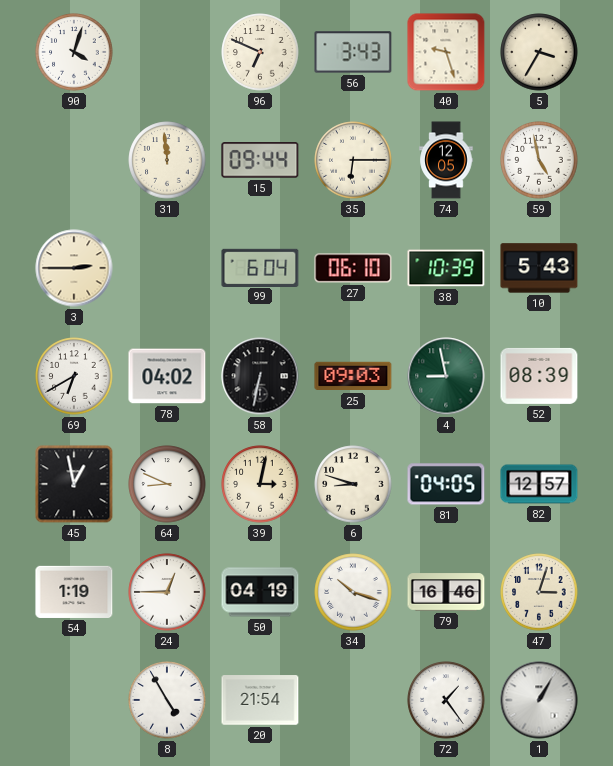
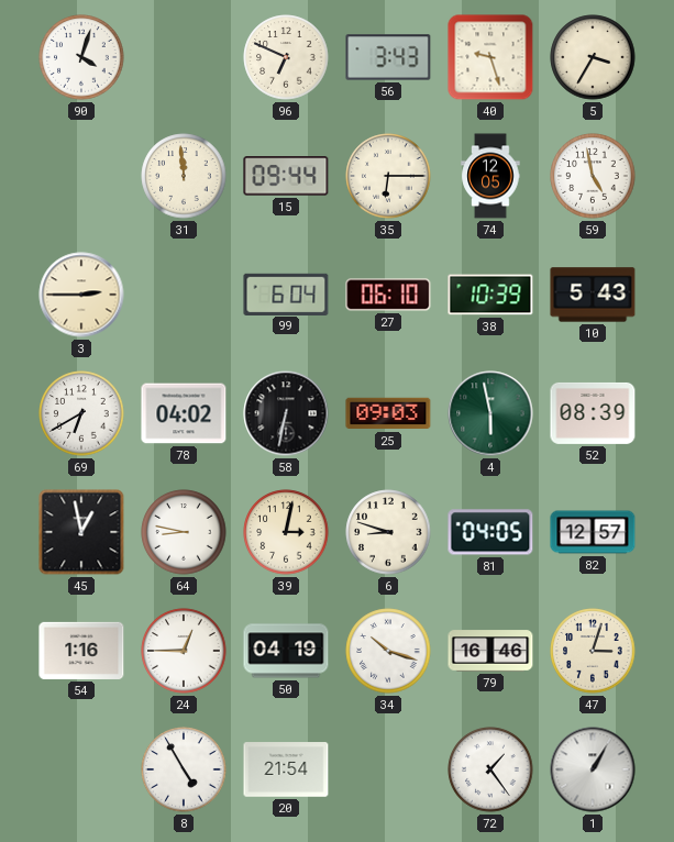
4: 8:58 -> 5:58 (490, 413)
64: 8:49 -> 8:47 (184, 532)
54: 1:19 -> 1:16 (81, 651)
